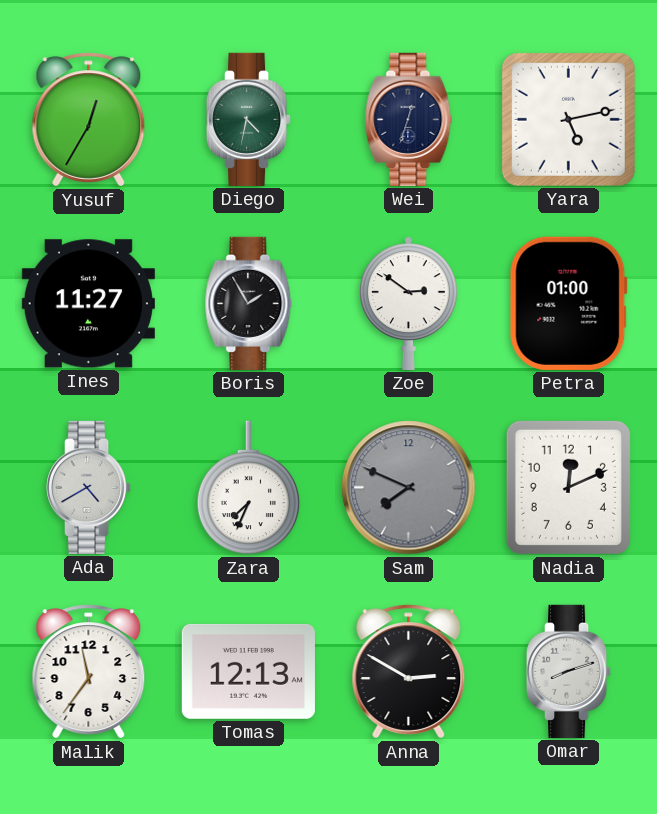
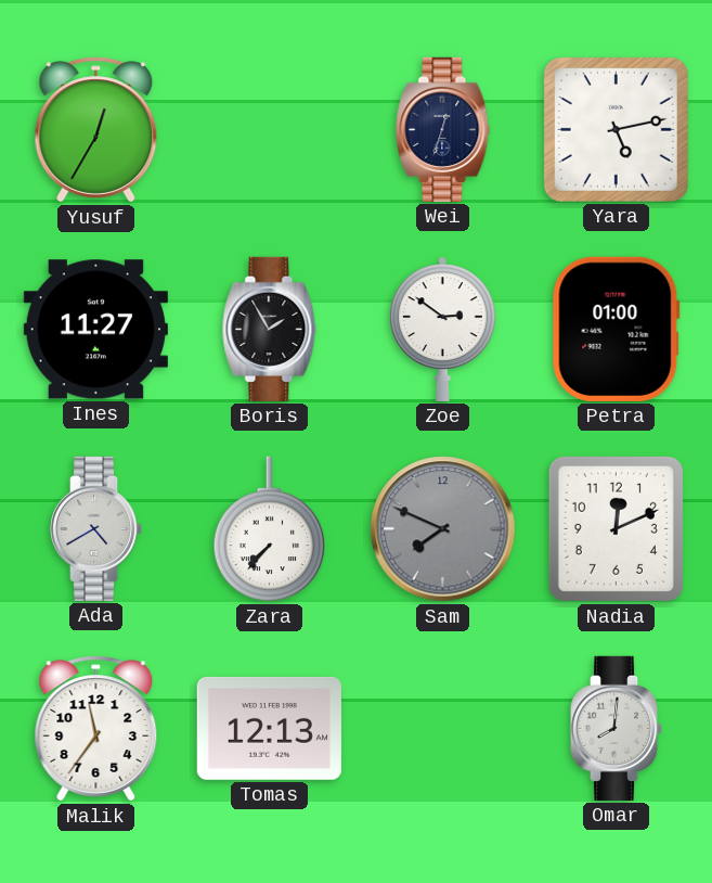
Diego: 4:32 -> none (250, 119)
Zara: 7:34 -> 7:37 (270, 529)
Anna: 2:50 -> none (409, 672)
Omar: 8:12 -> 8:01 (618, 728)
